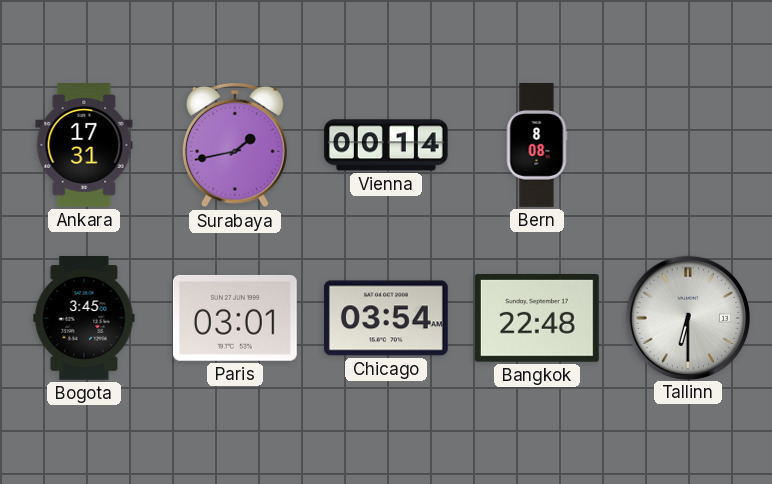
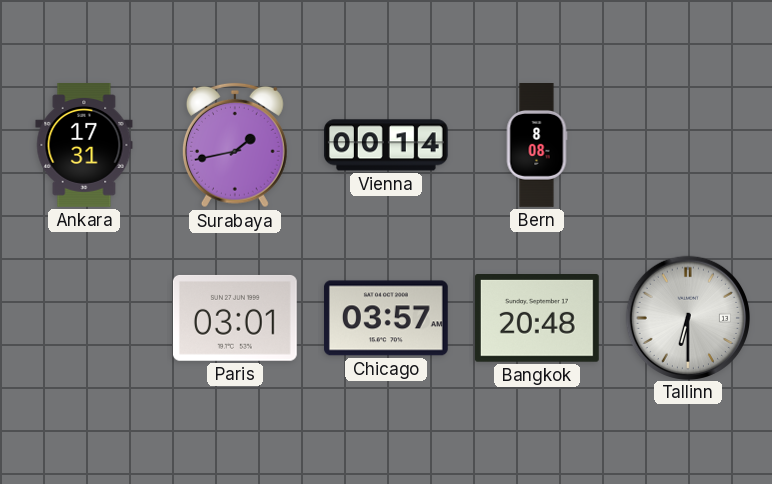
Bogota: 3:45 -> none (84, 319)
Chicago: 03:54 -> 03:57 (386, 318)
Bangkok: 22:48 -> 20:48 (537, 319)
